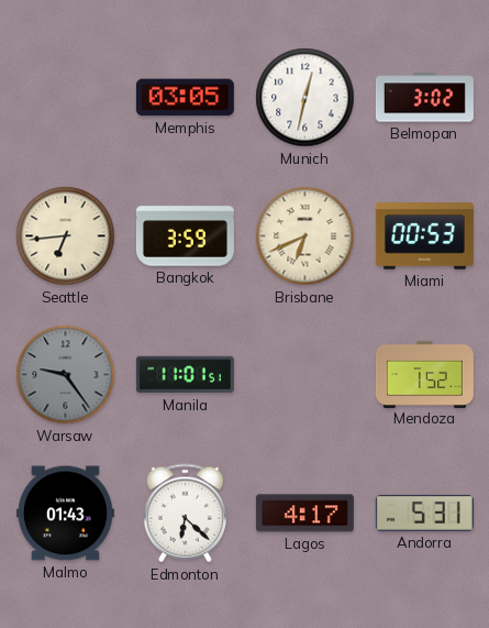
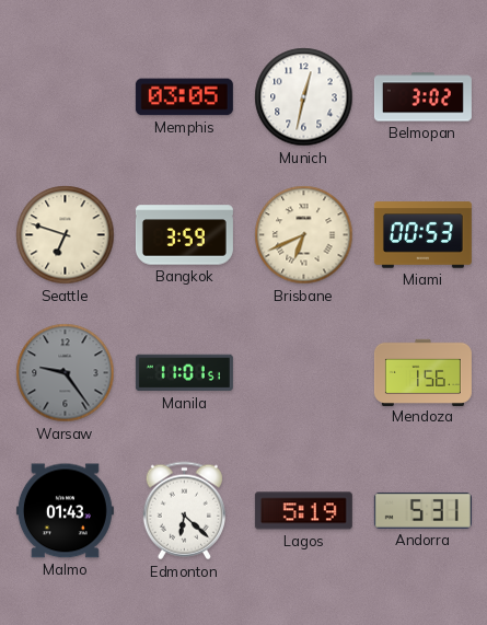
Seattle: 6:44 -> 6:48 (66, 235)
Mendoza: 1:52 -> 1:56 (422, 372)
Lagos: 4:17 -> 5:19 (303, 511)
